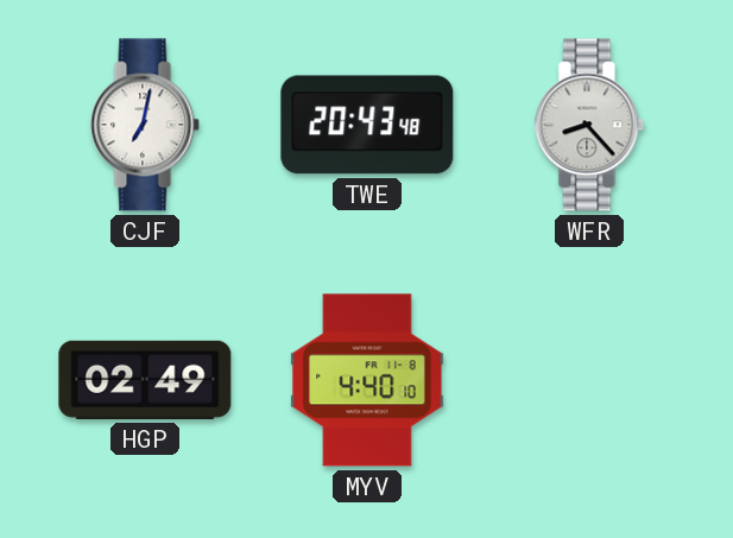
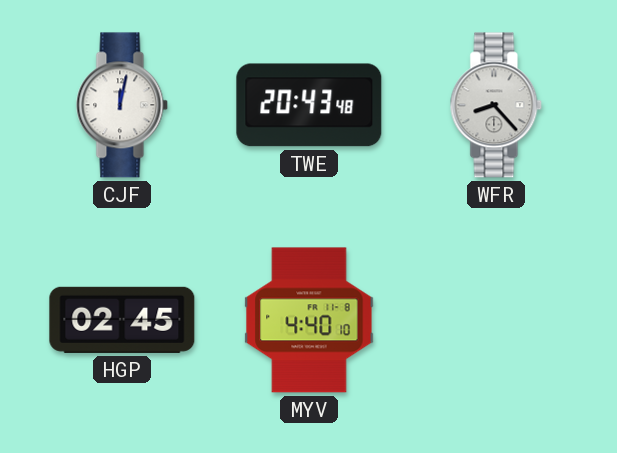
CJF: 7:02 -> 12:02 (122, 105)
HGP: 02:49 -> 02:45 (122, 320)
